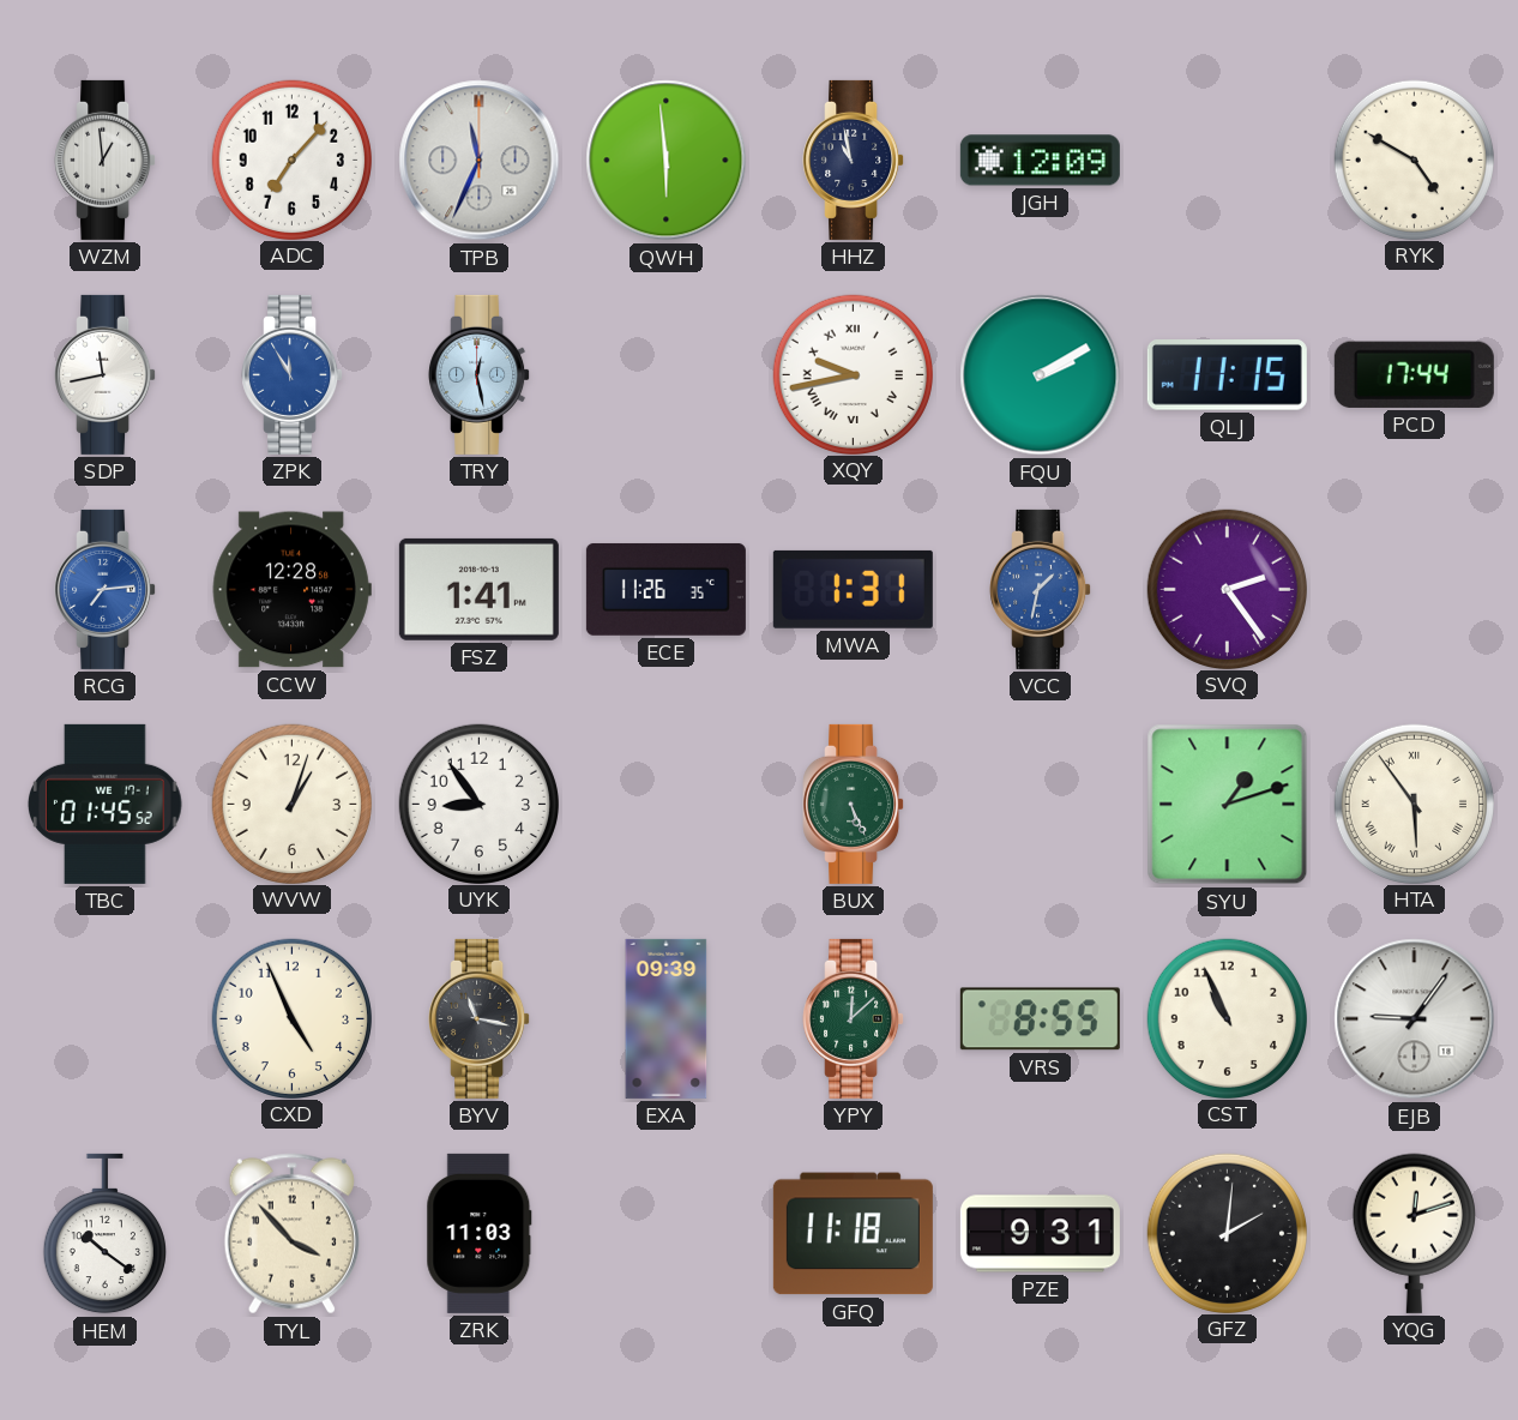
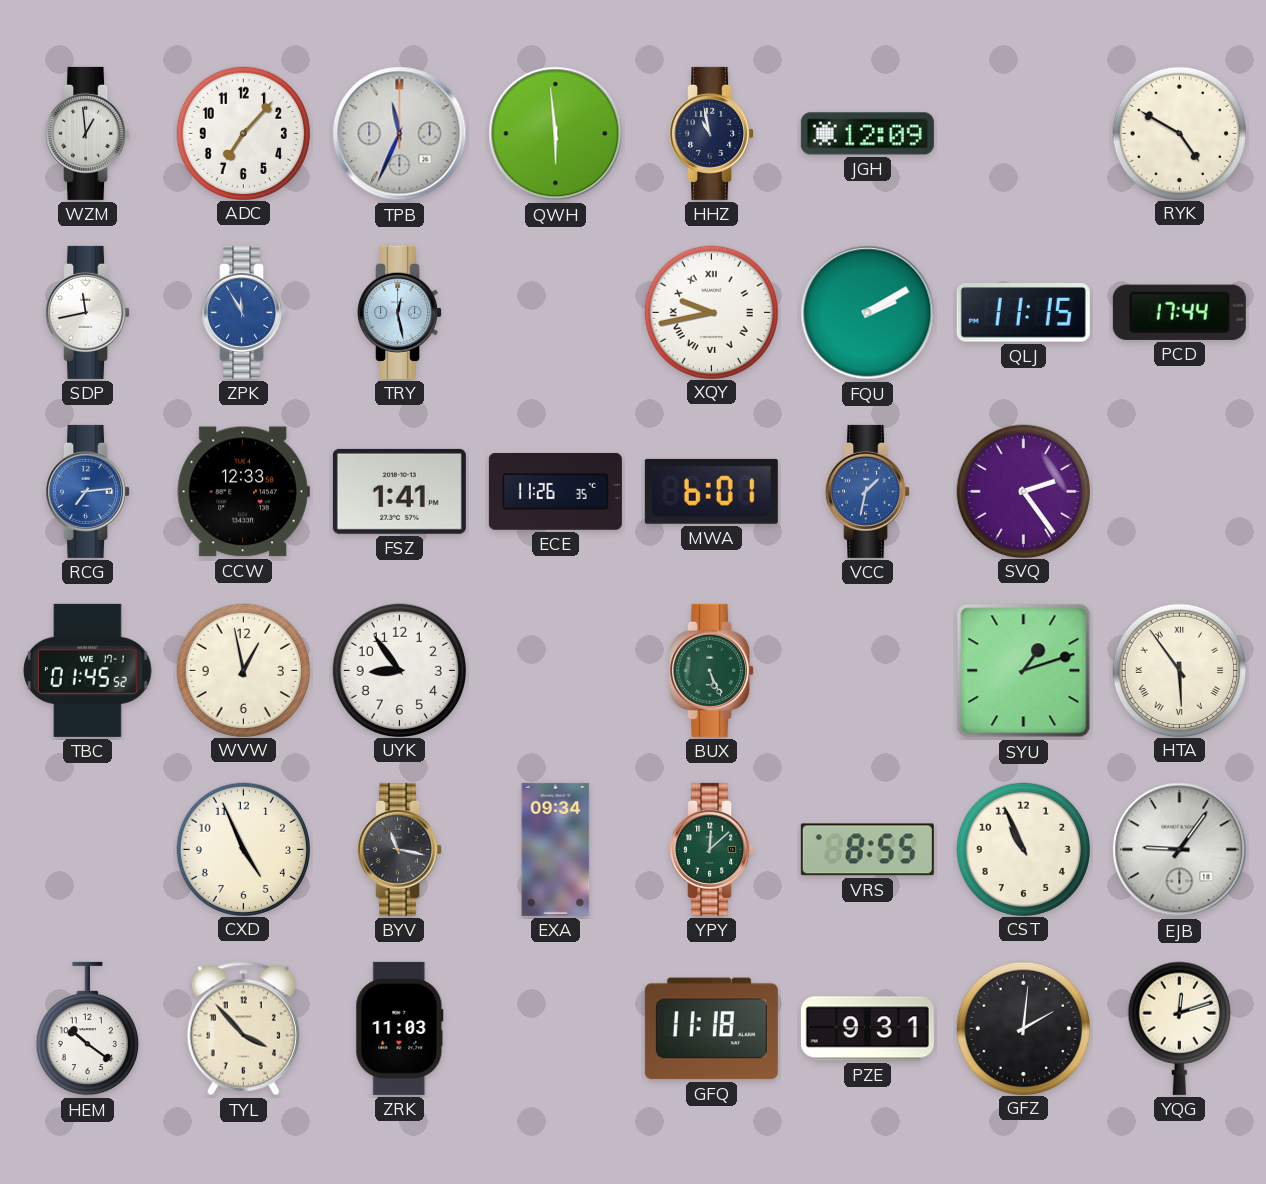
CCW: 12:28 -> 12:33 (243, 492)
MWA: 1:31 -> 6:01 (711, 491)
WVW: 1:03 -> 12:58 (243, 670)
EXA: 09:39 -> 09:34 (556, 849)
